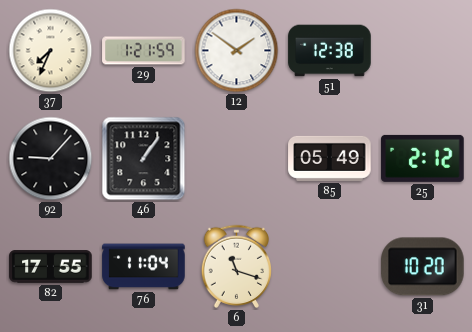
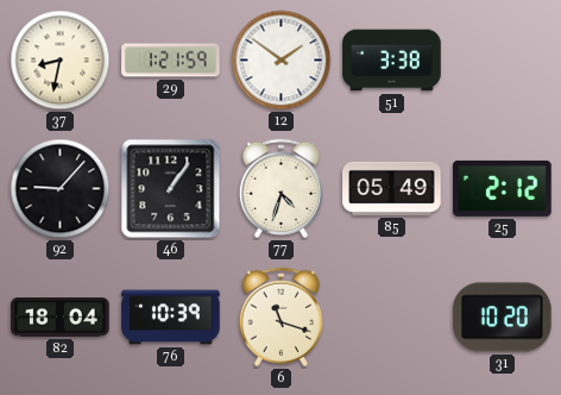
37: 7:34 -> 8:32 (61, 61)
51: 12:38 -> 3:38 (392, 61)
77: none -> 4:33 (280, 188)
82: 17:55 -> 18:04 (61, 318)
76: 11:04 -> 10:39 (171, 318)
